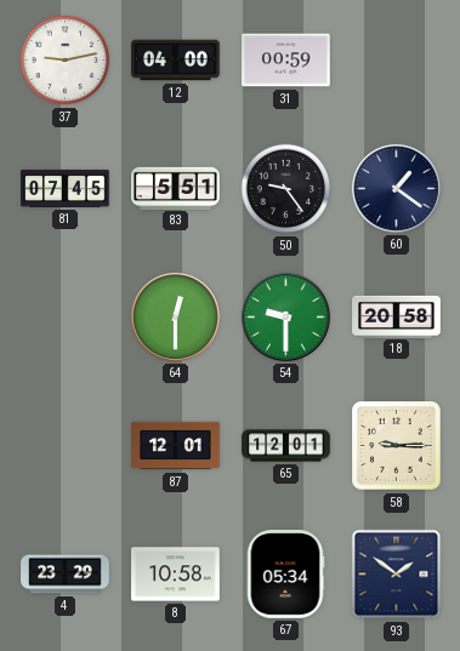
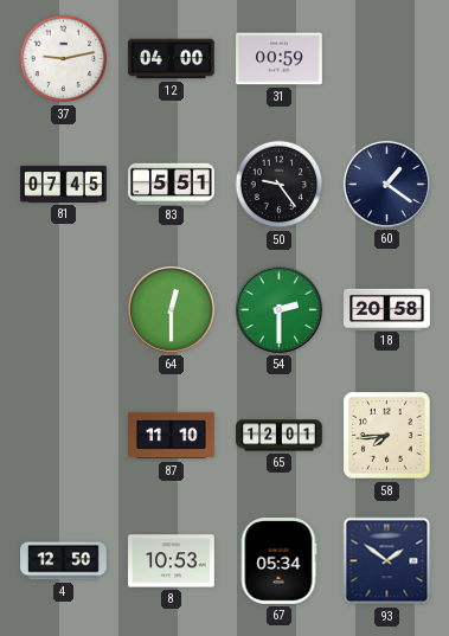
54: 9:30 -> 2:30 (278, 309)
87: 12:01 -> 11:10 (172, 436)
58: 9:15 -> 7:44 (387, 436)
4: 23:29 -> 12:50 (64, 561)
8: 10:58 -> 10:53 (172, 561)
